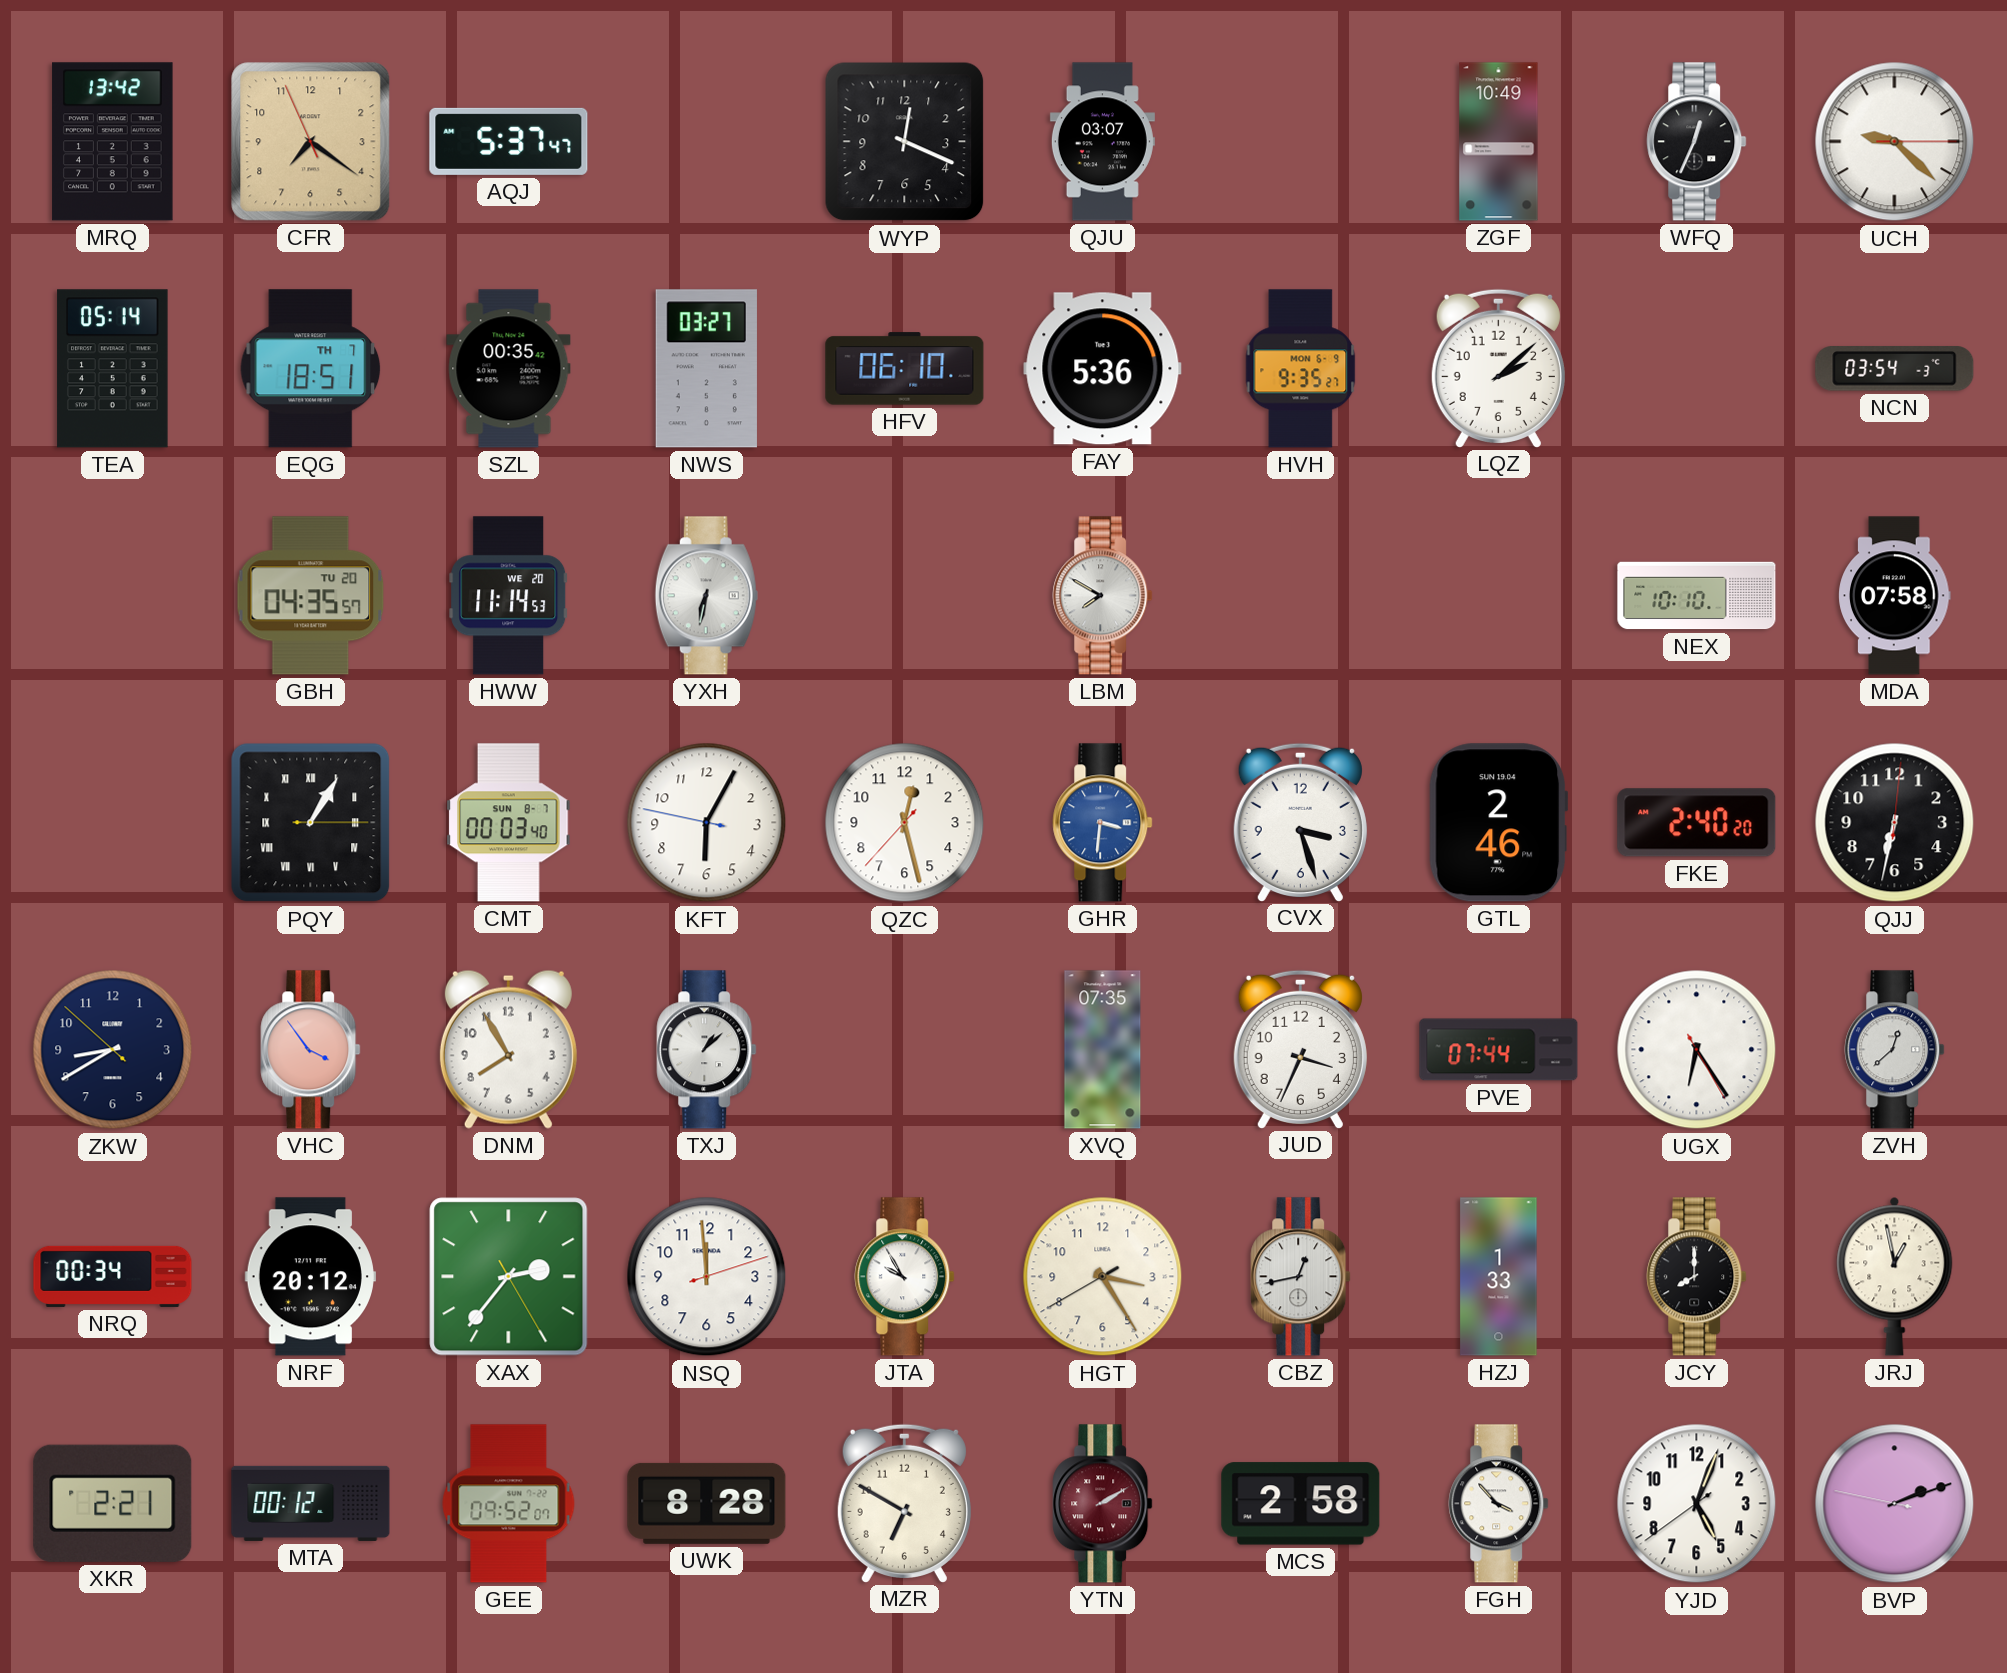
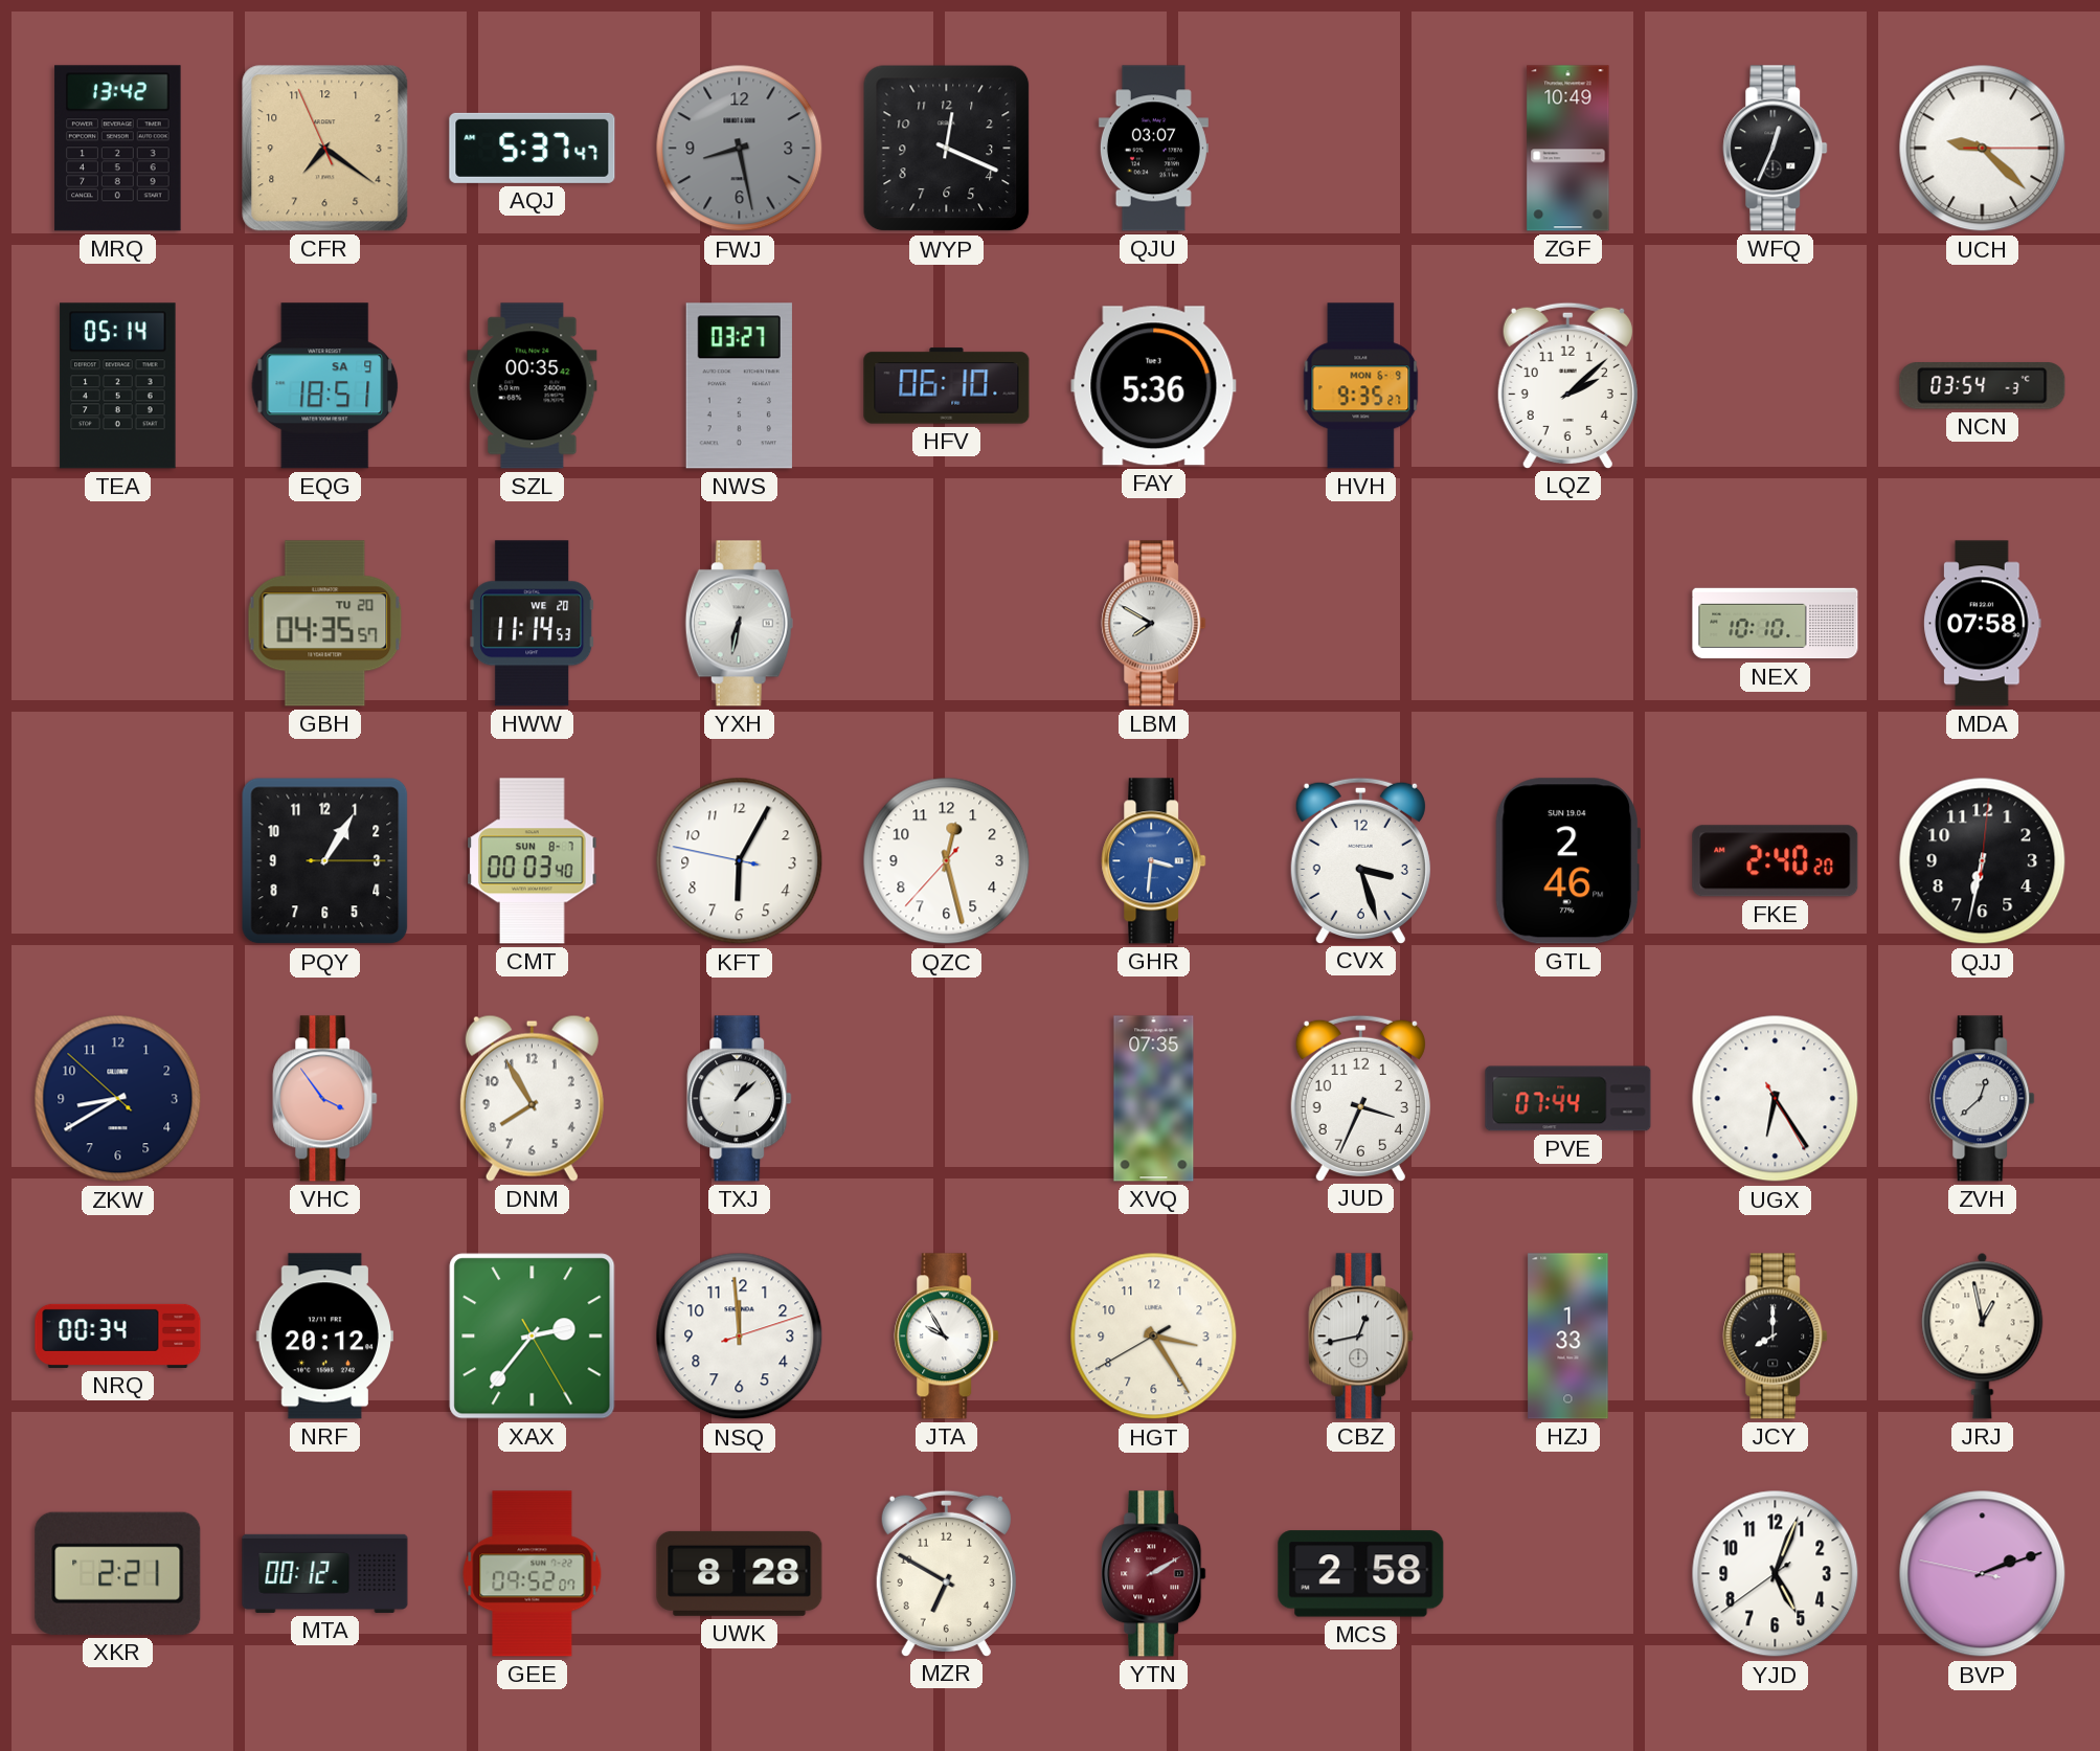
FWJ: none -> 8:28 (740, 149)
EQG date: TH 7 -> SA 9 (325, 386)
PQY numerals: Roman -> Arabic (325, 861)
FGH: 3:53 -> none (1499, 1504)
